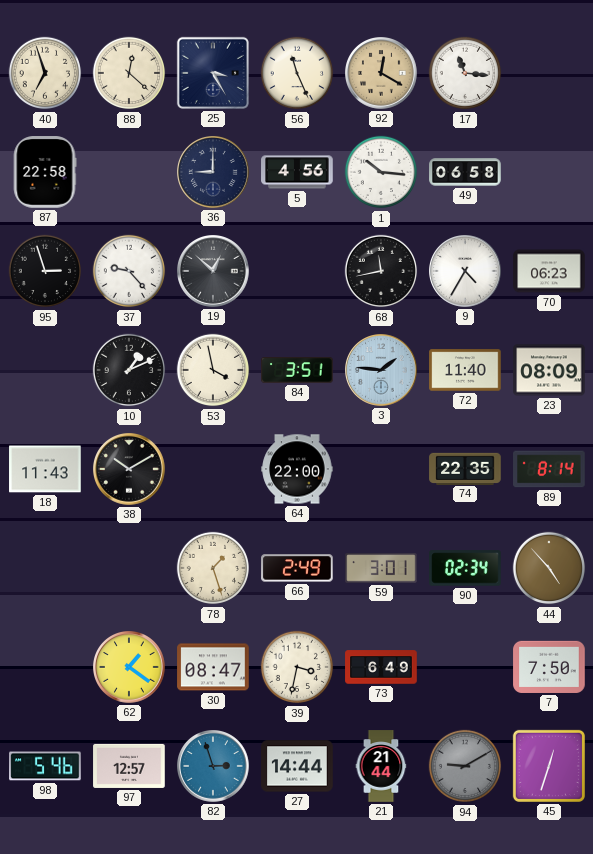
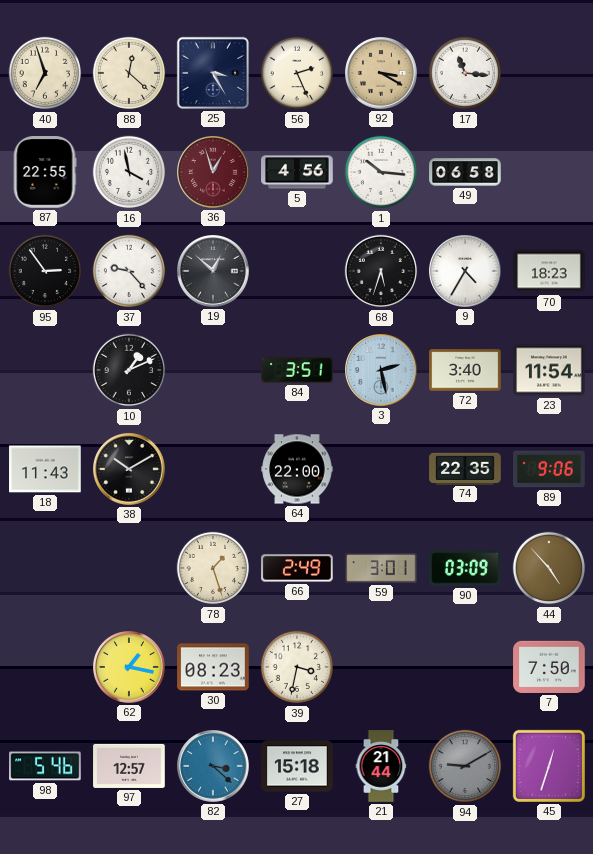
56: 11:26 -> 2:26 (297, 73)
92: 12:20 -> 3:20 (381, 74)
87: 22:58 -> 22:55 (45, 172)
16: none -> 3:58 (129, 172)
36: 9:00 -> 12:57 (213, 173)
36 dial: navy -> burgundy (213, 173)
95: 2:57 -> 2:54 (45, 271)
68: 11:43 -> 5:33 (381, 271)
70: 06:23 -> 18:23 (549, 271)
53: 3:58 -> none (213, 370)
3: 1:46 -> 2:28 (381, 371)
72: 11:40 -> 3:40 (465, 370)
23: 08:09 -> 11:54 (549, 370)
89: 8:14 -> 9:06 (549, 469)
90: 02:34 -> 03:09 (465, 568)
62: 1:21 -> 1:17 (129, 668)
30: 08:47 -> 08:23 (213, 667)
73: 6:49 -> none (381, 667)
82: 2:57 -> 3:22 (213, 767)
27: 14:44 -> 15:18 (297, 766)
